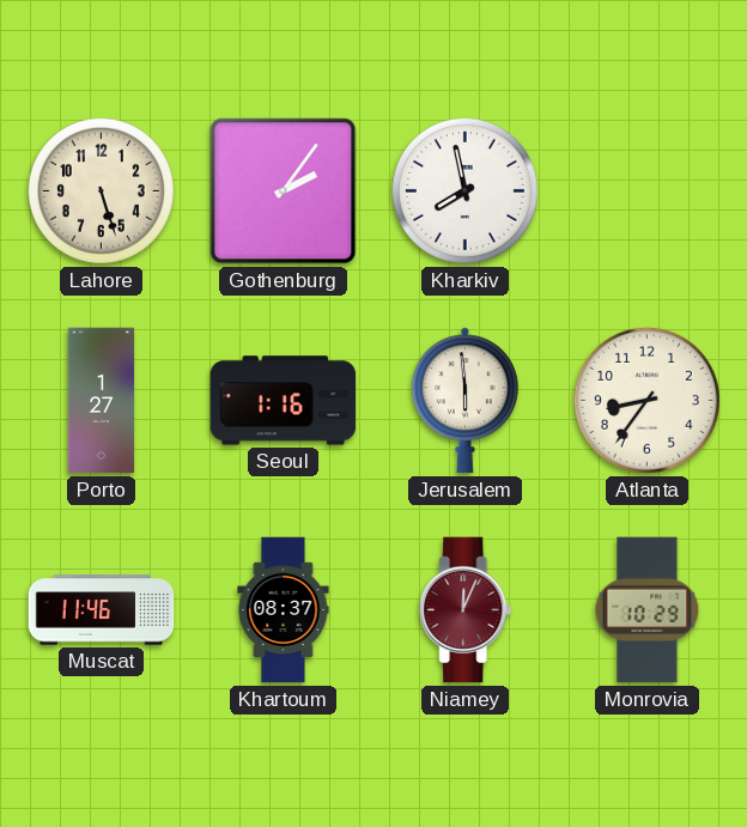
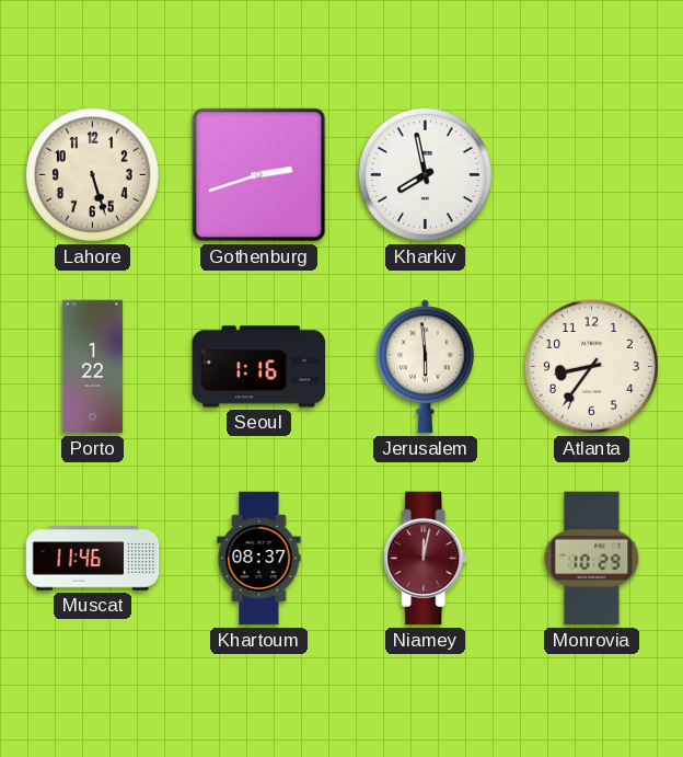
Gothenburg: 2:06 -> 2:42 (259, 175)
Porto: 1:27 -> 1:22 (93, 367)
Niamey: 12:04 -> 12:02 (426, 559)
